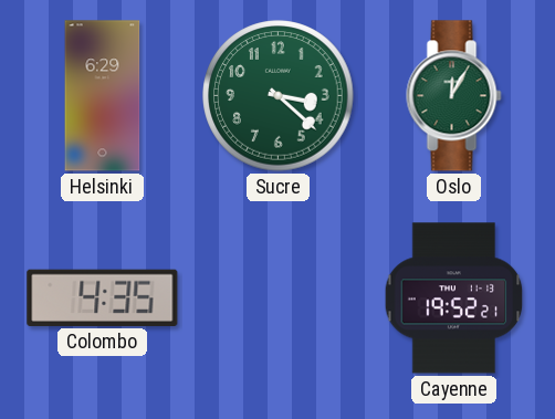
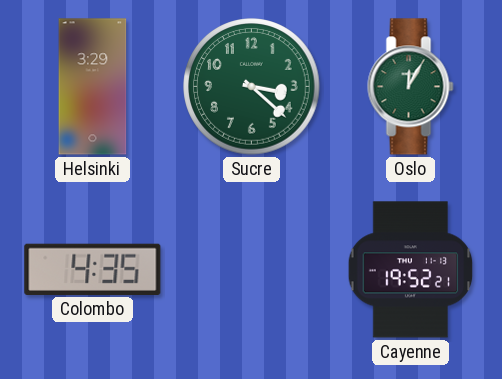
Helsinki: 6:29 -> 3:29 (93, 87)
